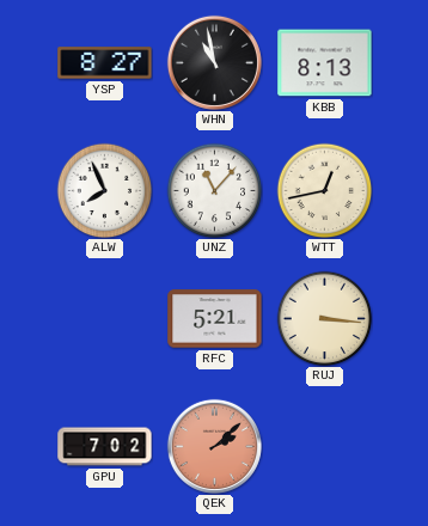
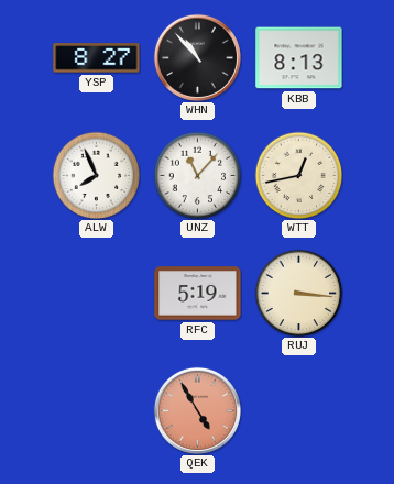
WHN: 10:58 -> 10:53 (197, 57)
RFC: 5:21 -> 5:19 (198, 294)
GPU: 7:02 -> none (105, 447)
QEK: 2:08 -> 4:55 (197, 410)
